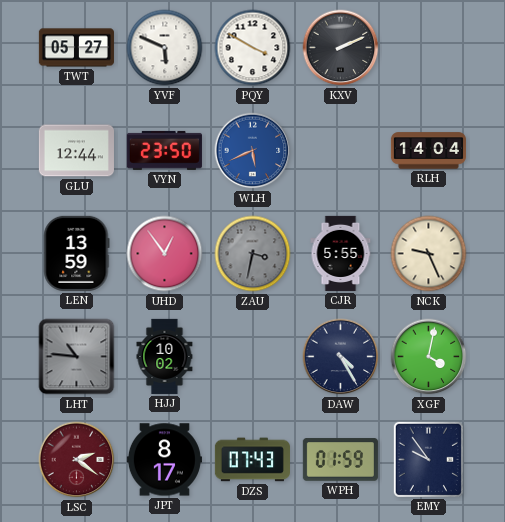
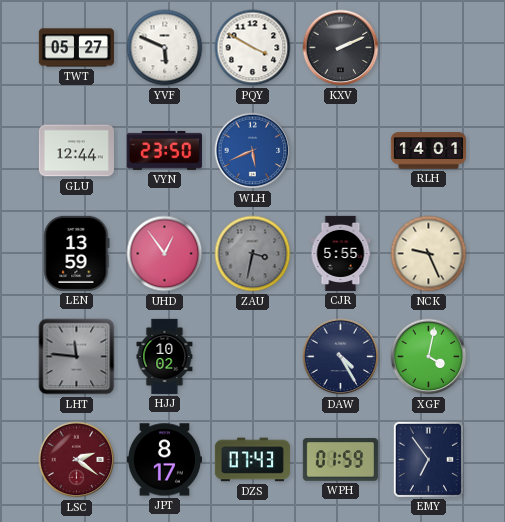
RLH: 14:04 -> 14:01 (428, 151)
LHT: 10:46 -> 11:46 (77, 357)
EMY: 9:54 -> 6:54 (428, 459)
